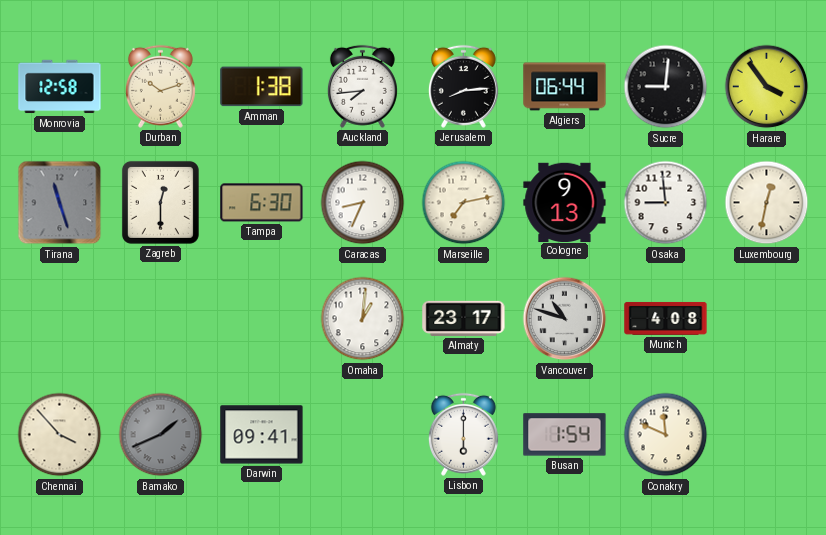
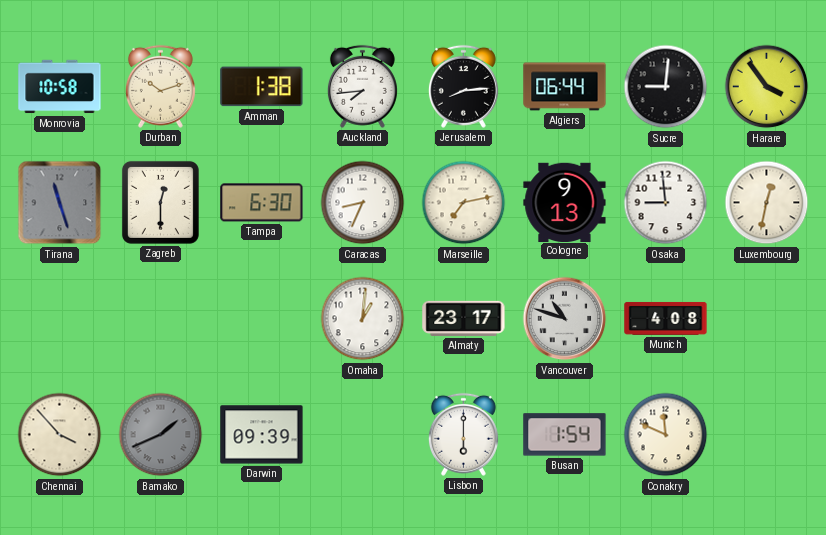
Monrovia: 12:58 -> 10:58 (60, 87)
Darwin: 09:41 -> 09:39 (262, 435)
